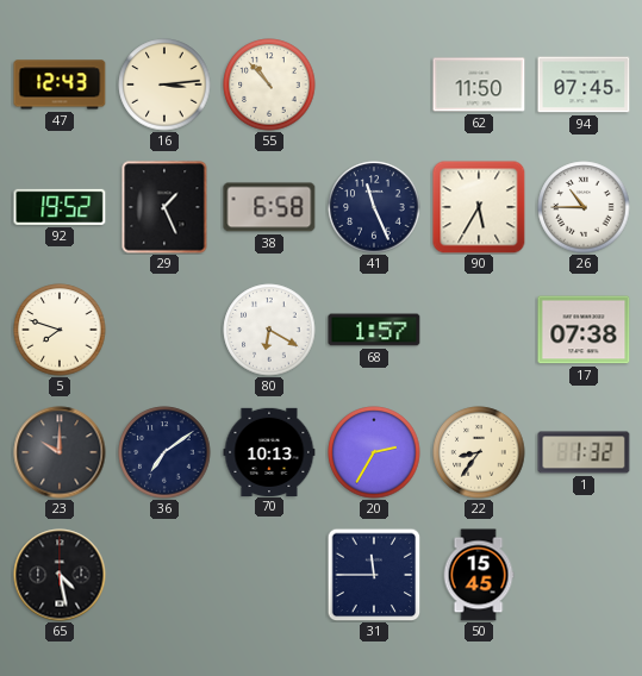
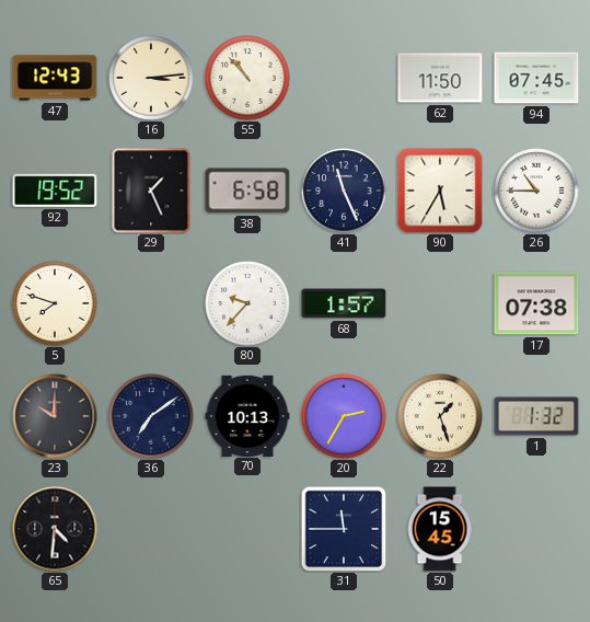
80: 6:20 -> 9:37 (247, 303)
22: 8:36 -> 1:27 (440, 416)
65: 4:28 -> 4:31 (55, 529)
